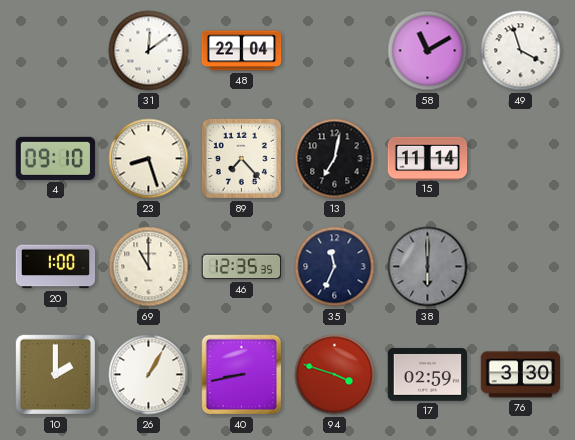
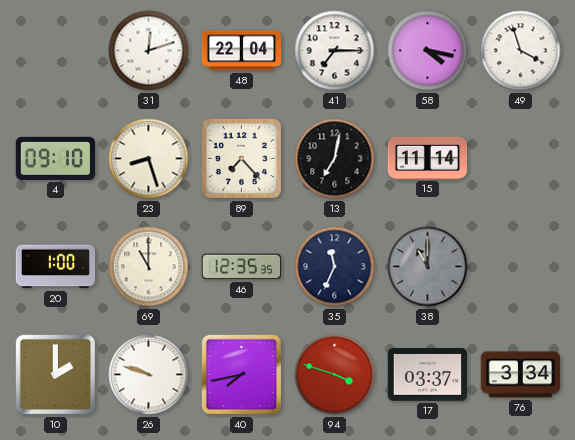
31: 12:09 -> 12:12 (149, 51)
41: none -> 7:15 (335, 51)
58: 11:10 -> 4:17 (428, 51)
38: 6:00 -> 11:00 (428, 267)
26: 1:05 -> 9:48 (149, 375)
40: 8:43 -> 7:43 (242, 375)
17: 02:59 -> 03:37 (428, 375)
76: 3:30 -> 3:34 (521, 375)
